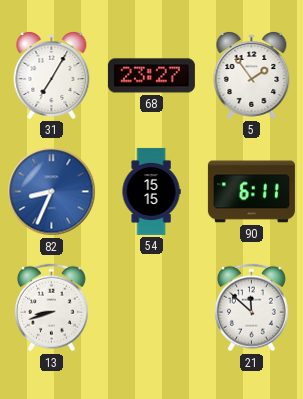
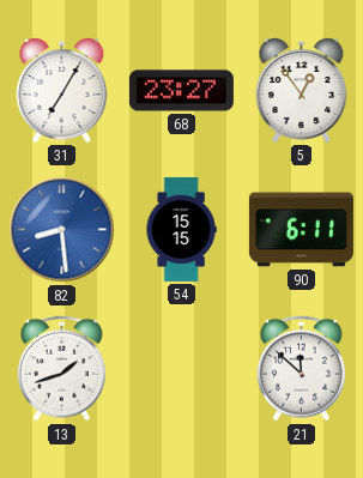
5: 1:54 -> 12:54 (302, 90)
82: 8:34 -> 8:29 (62, 230)
13: 8:42 -> 1:42 (61, 369)
